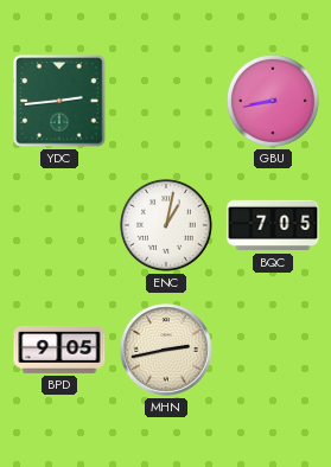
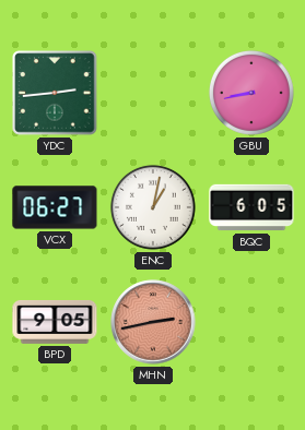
VCX: none -> 06:27 (55, 207)
BQC: 7:05 -> 6:05 (251, 207)
MHN dial: cream -> salmon (153, 322)
